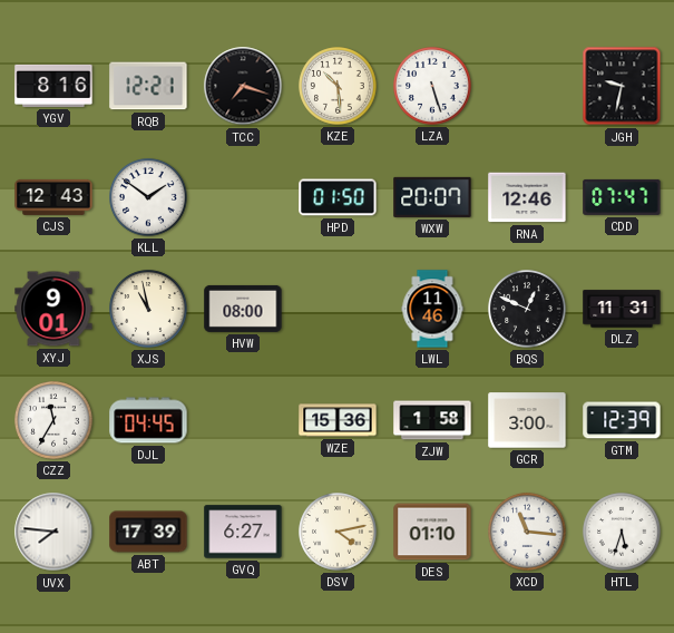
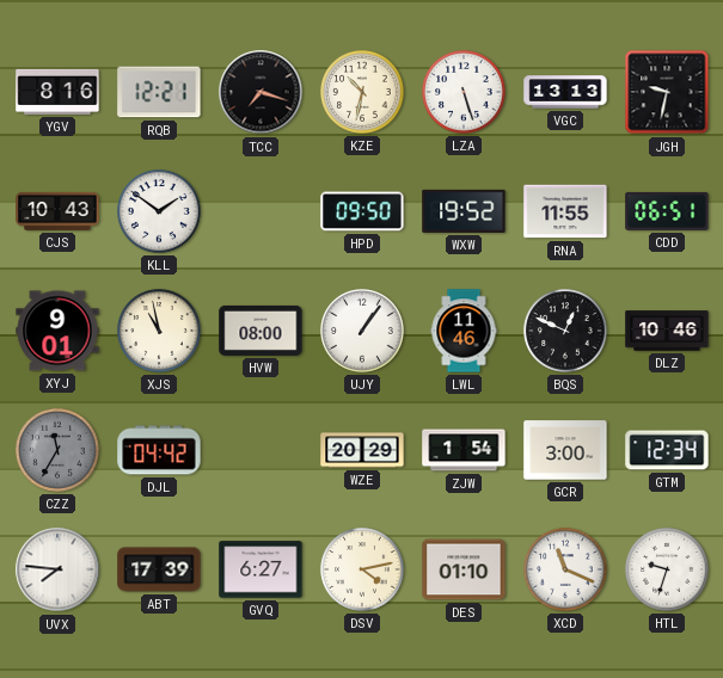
KZE: 10:29 -> 10:32 (362, 92)
VGC: none -> 13:13 (565, 92)
CJS: 12:43 -> 10:43 (57, 211)
HPD: 01:50 -> 09:50 (362, 211)
WXW: 20:07 -> 19:52 (464, 211)
RNA: 12:46 -> 11:55 (565, 211)
CDD: 07:47 -> 06:51 (667, 211)
UJY: none -> 1:06 (362, 331)
DLZ: 11:31 -> 10:46 (667, 331)
CZZ dial: white -> grey (57, 450)
DJL: 04:45 -> 04:42 (159, 450)
WZE: 15:36 -> 20:29 (362, 450)
ZJW: 1:58 -> 1:54 (464, 450)
GTM: 12:39 -> 12:34 (667, 450)
XCD: 11:16 -> 11:19 (565, 569)
HTL: 5:33 -> 9:33 (667, 569)
